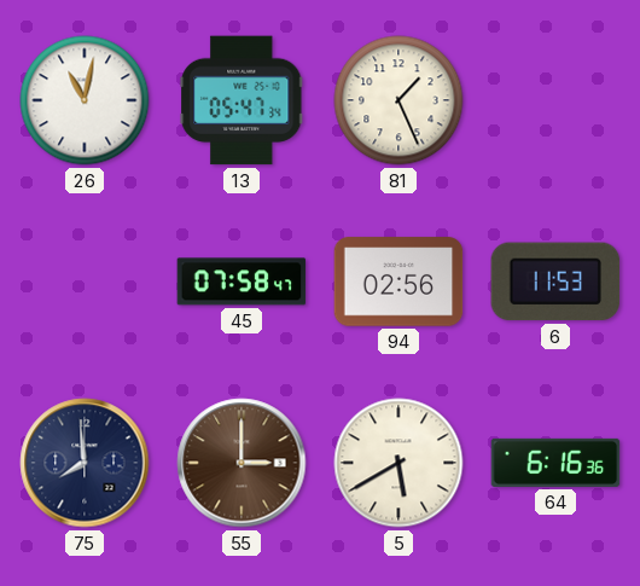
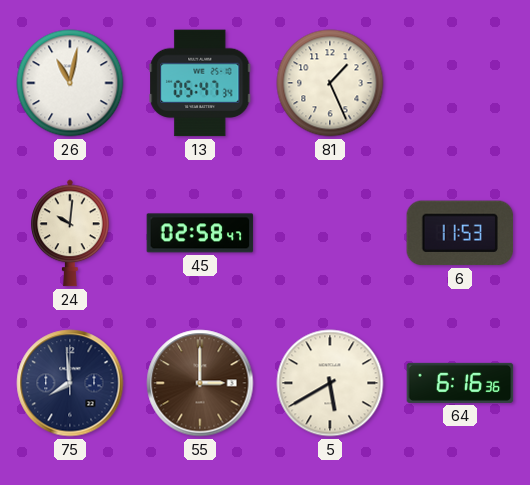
24: none -> 10:01 (71, 233)
45: 07:58 -> 02:58 (200, 233)
94: 02:56 -> none (398, 282)
